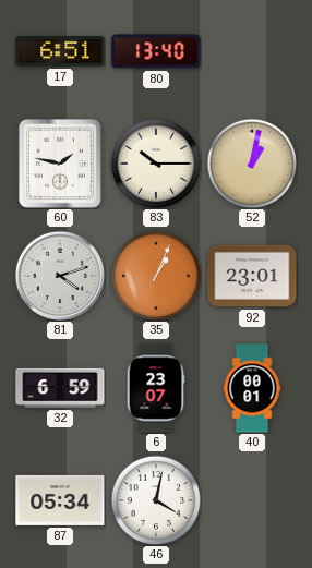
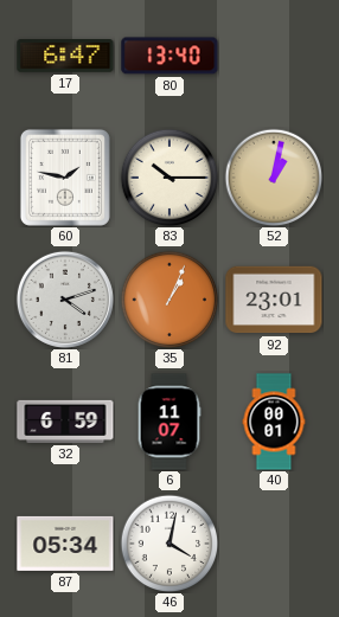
17: 6:51 -> 6:47 (65, 57)
6: 23:07 -> 11:07 (170, 422)
